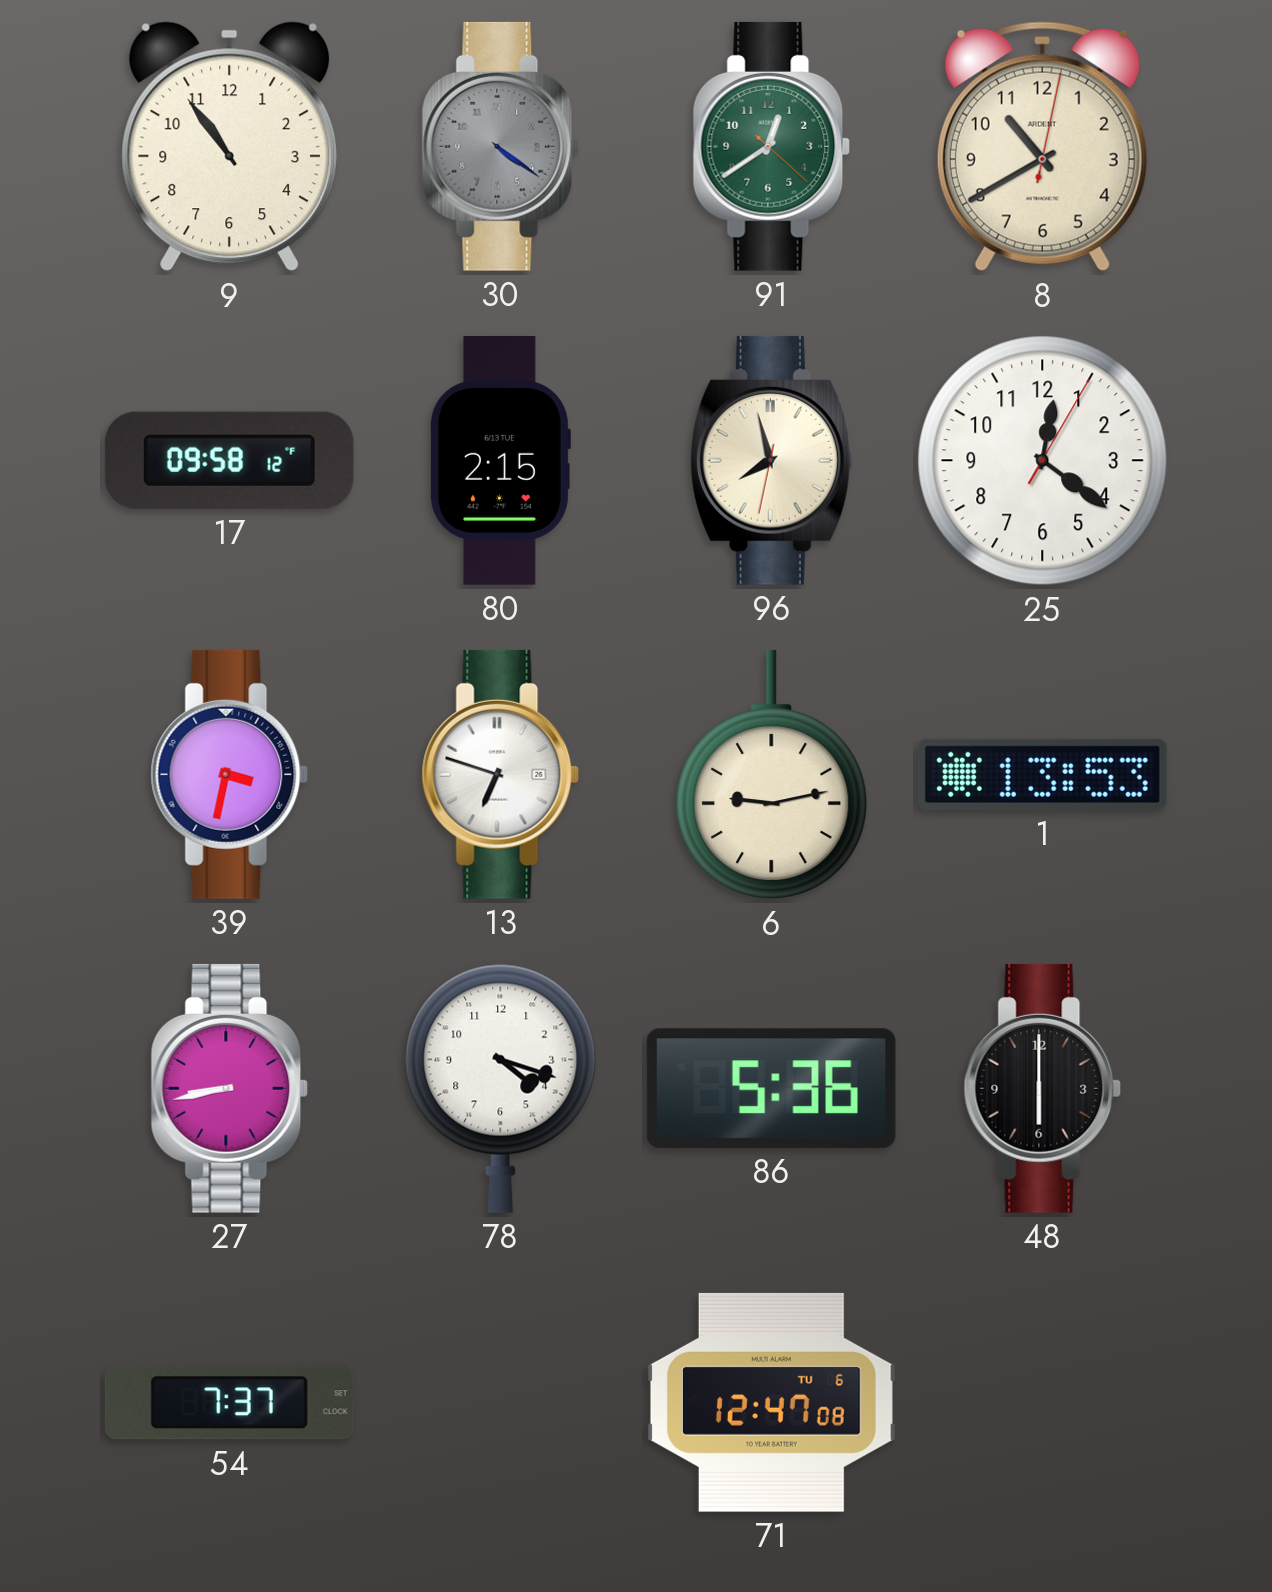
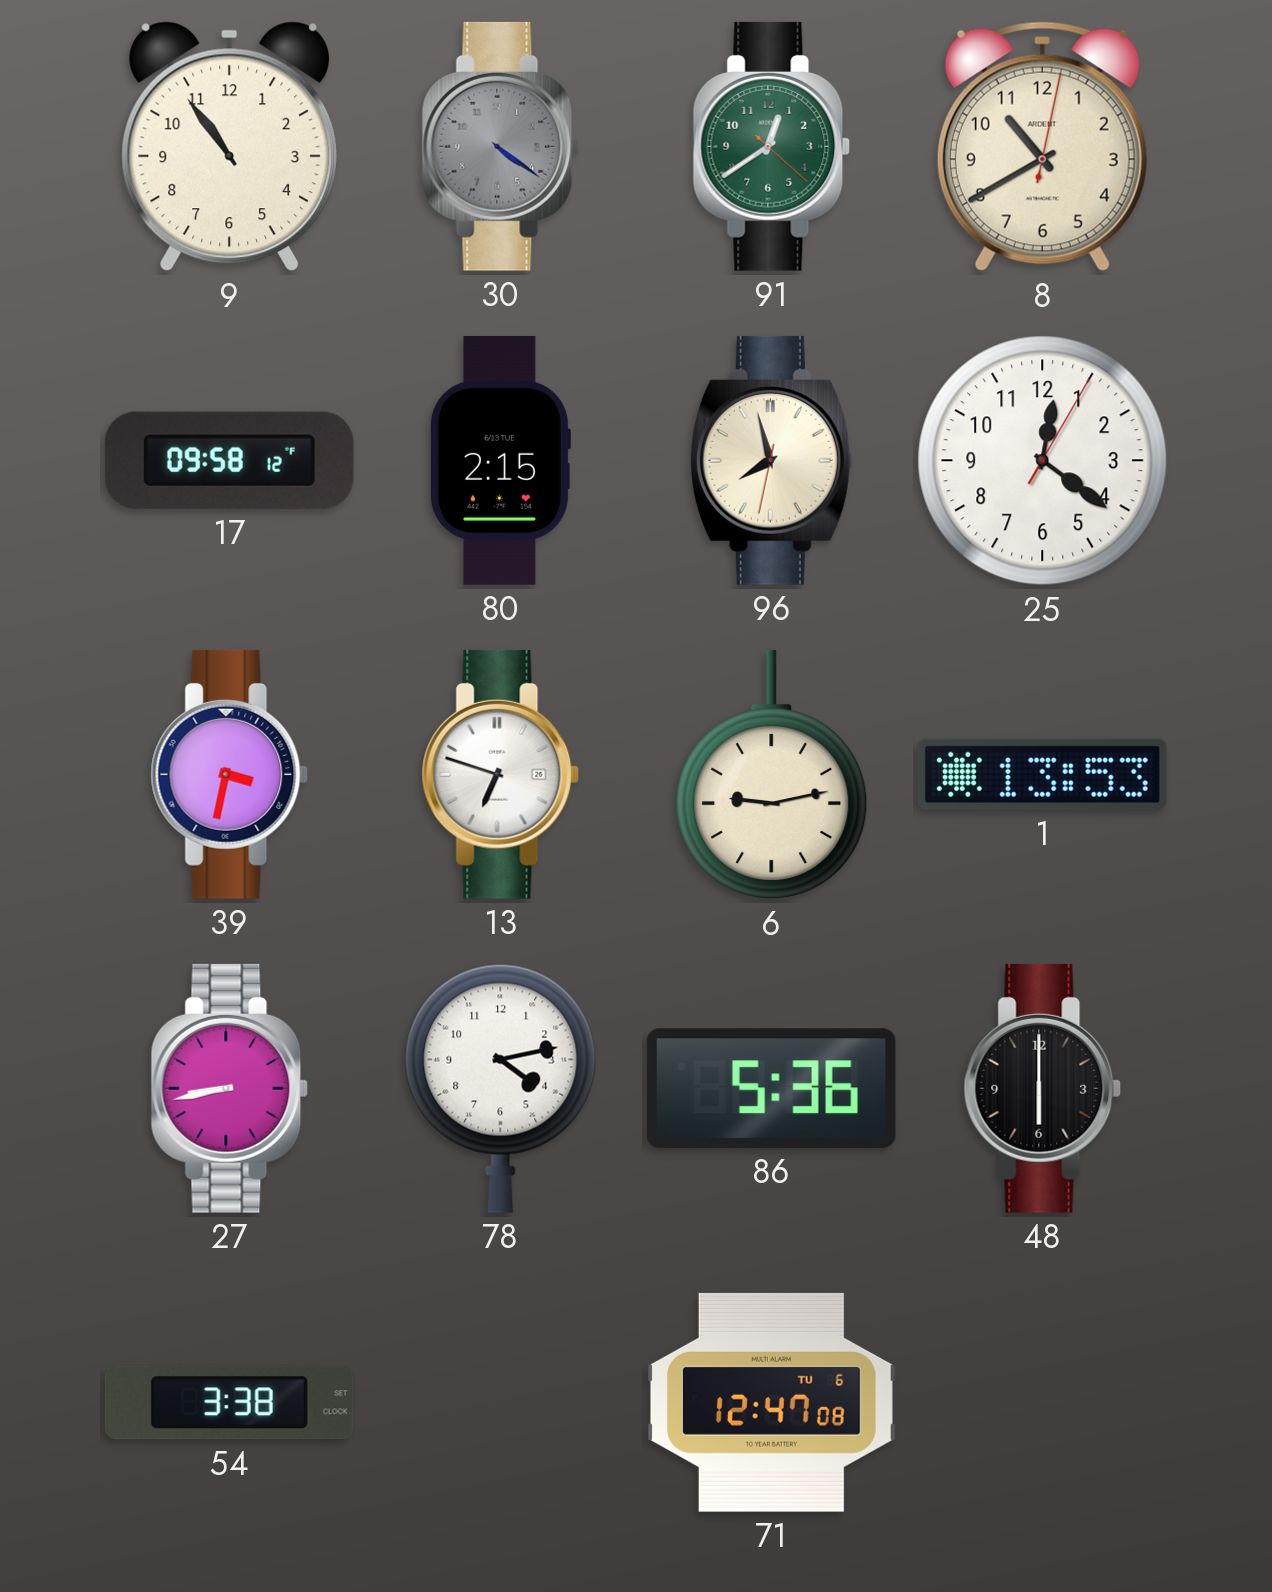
78: 4:18 -> 4:13 (501, 1088)
54: 7:37 -> 3:38 (229, 1403)
